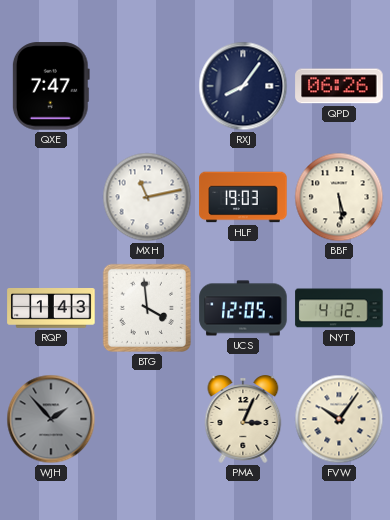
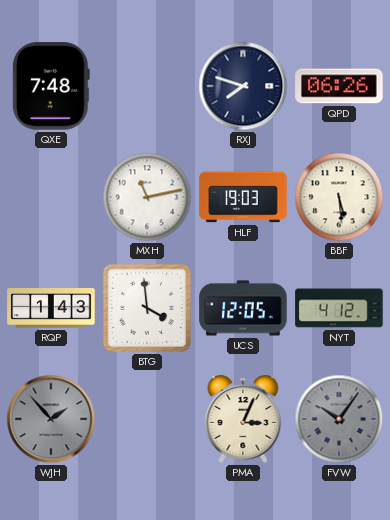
QXE: 7:47 -> 7:48 (51, 86)
RXJ: 8:06 -> 7:48 (243, 86)
FVW dial: cream -> grey (339, 419)
